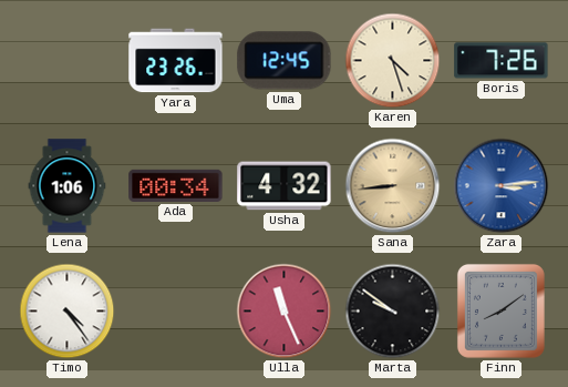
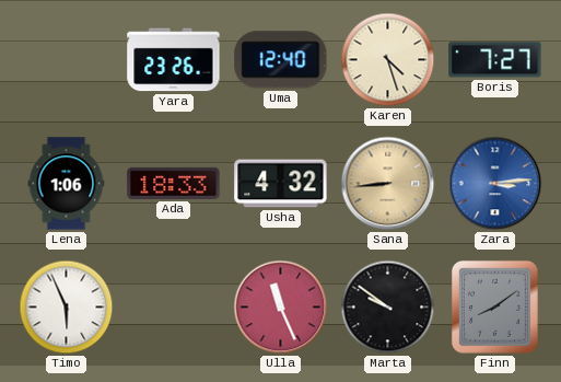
Uma: 12:45 -> 12:40 (281, 60)
Boris: 7:26 -> 7:27 (495, 60)
Ada: 00:34 -> 18:33 (174, 183)
Timo: 4:24 -> 5:56 (67, 308)
